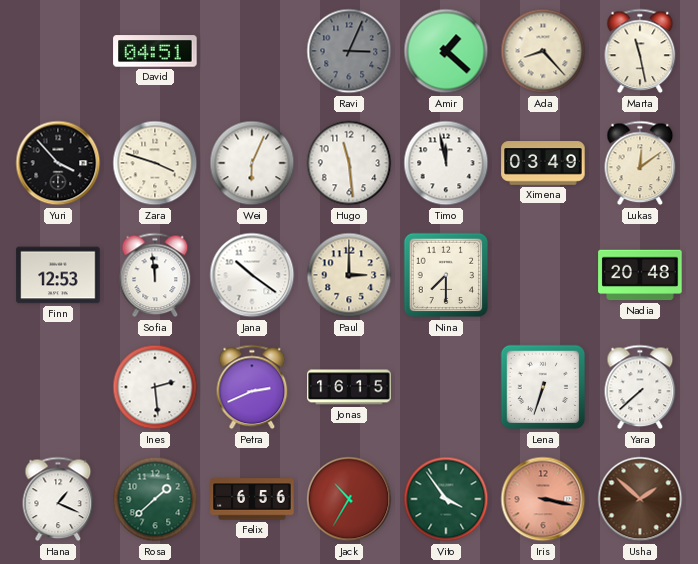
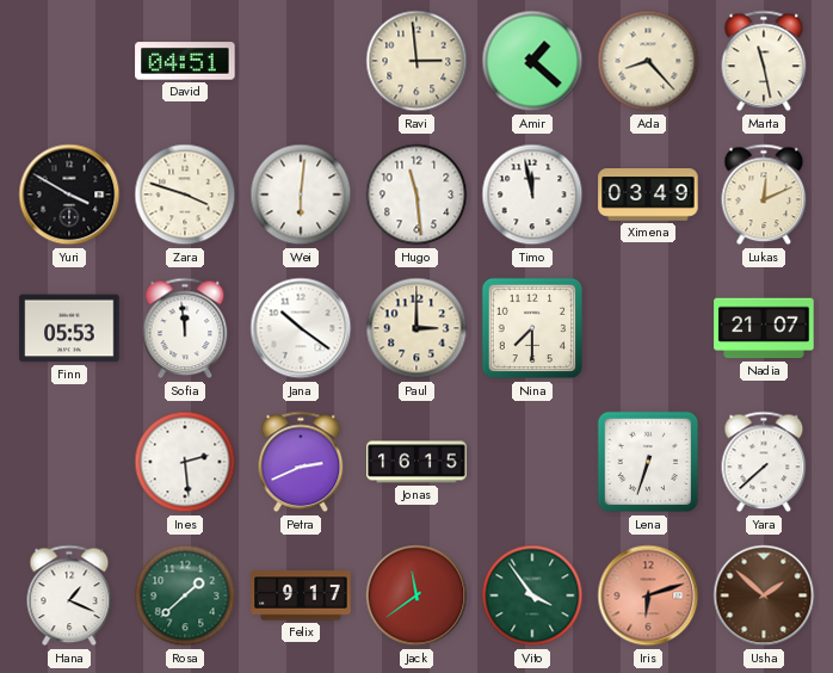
Ravi: 3:04 -> 2:59 (416, 61)
Ravi dial: grey -> cream (416, 61)
Yuri: 3:53 -> 3:50 (69, 195)
Wei: 6:04 -> 6:01 (301, 195)
Lukas: 12:09 -> 12:11 (764, 195)
Finn: 12:53 -> 05:53 (69, 328)
Nadia: 20:48 -> 21:07 (764, 328)
Felix: 6:56 -> 9:17 (301, 595)
Jack: 10:35 -> 11:39 (416, 595)
Iris: 3:17 -> 6:12 (648, 595)
